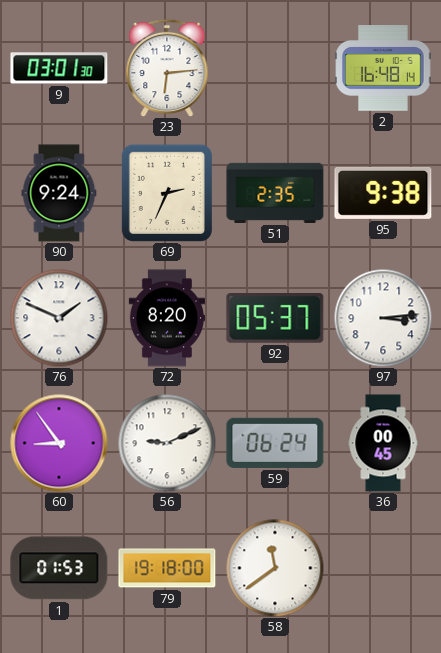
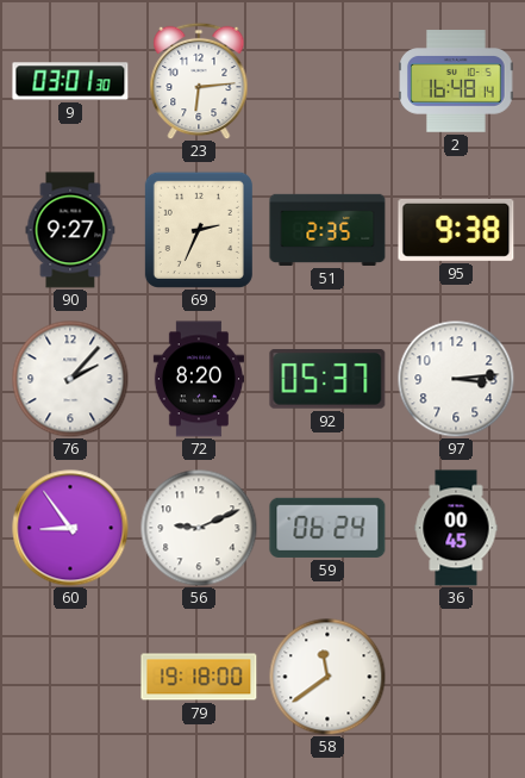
90: 9:24 -> 9:27 (70, 230)
76: 1:49 -> 2:07 (70, 379)
1: 01:53 -> none (59, 568)
